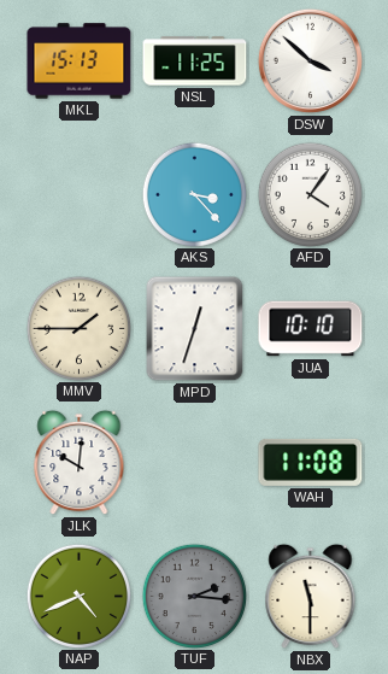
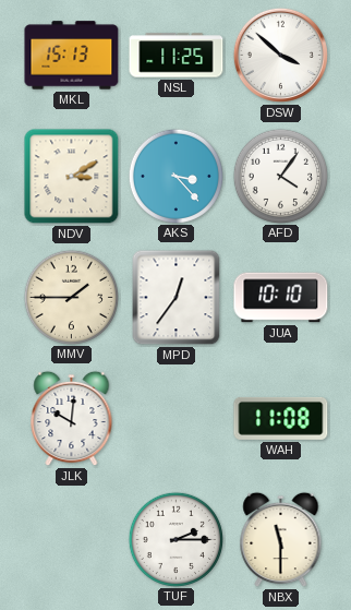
NDV: none -> 3:10 (72, 177)
MPD: 12:33 -> 12:36 (177, 298)
NAP: 4:41 -> none (78, 596)
TUF: 2:16 -> 2:15 (175, 539)
TUF dial: grey -> white (175, 539)
